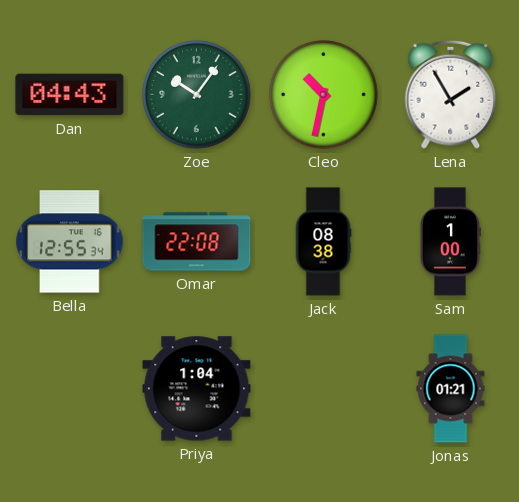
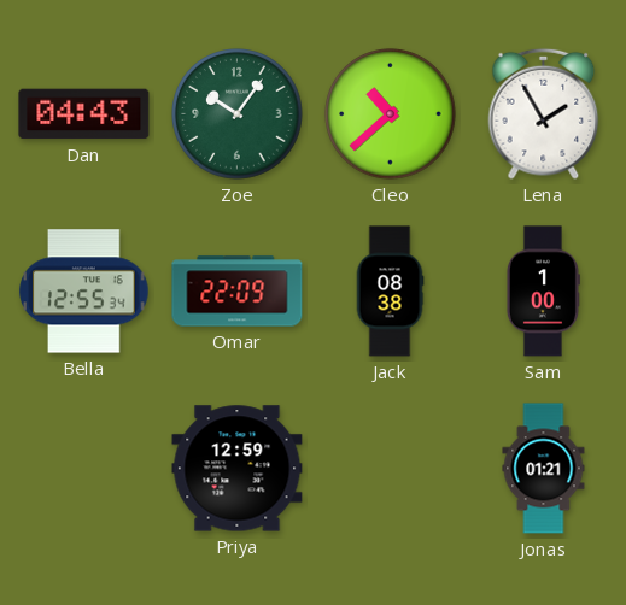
Cleo: 10:32 -> 10:38 (391, 114)
Omar: 22:08 -> 22:09 (238, 292)
Priya: 1:04 -> 12:59 (238, 469)
